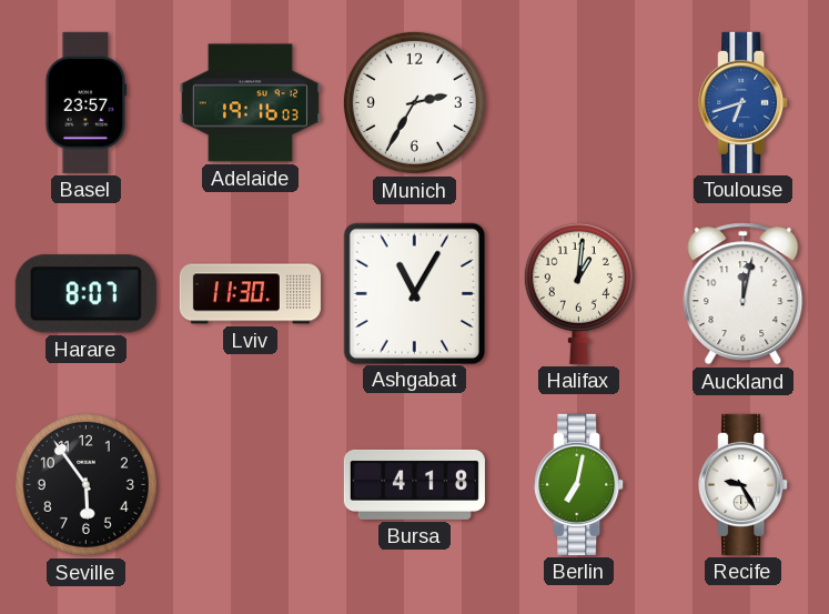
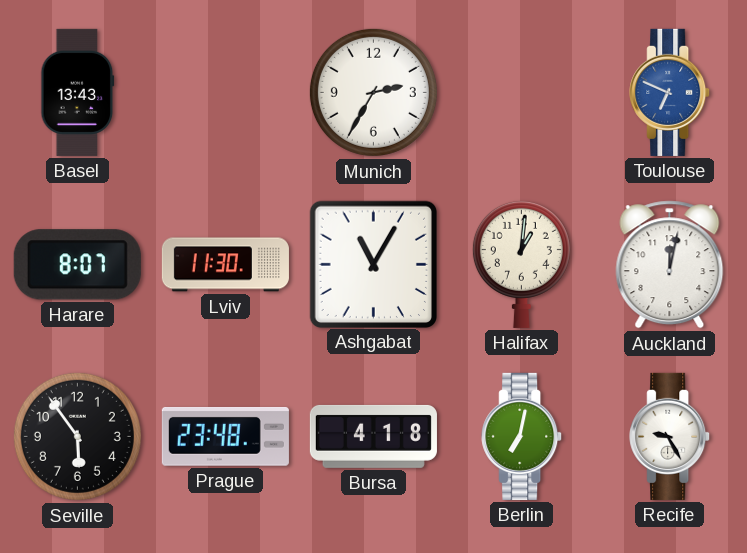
Basel: 23:57 -> 13:43 (78, 92)
Adelaide: 19:16 -> none (250, 103)
Toulouse: 6:42 -> 6:49 (670, 92)
Prague: none -> 23:48 (225, 436)
